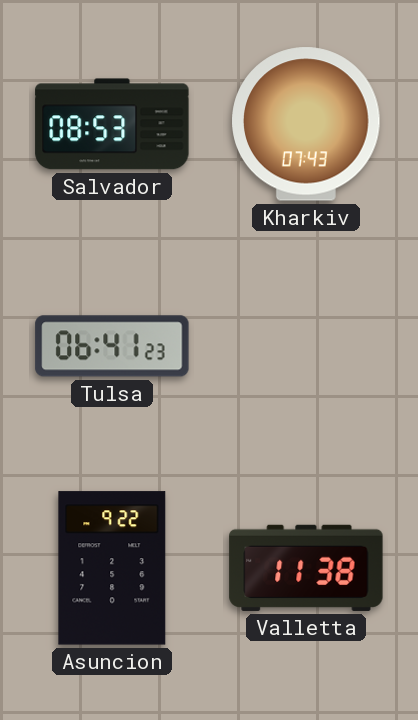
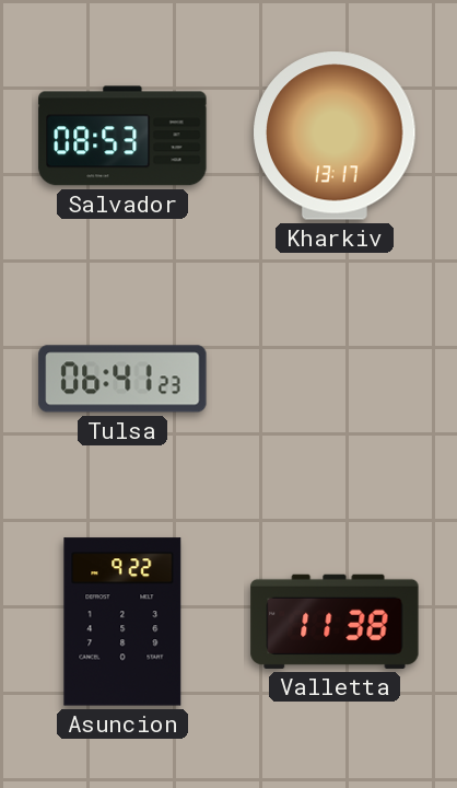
Kharkiv: 07:43 -> 13:17 (335, 136)
